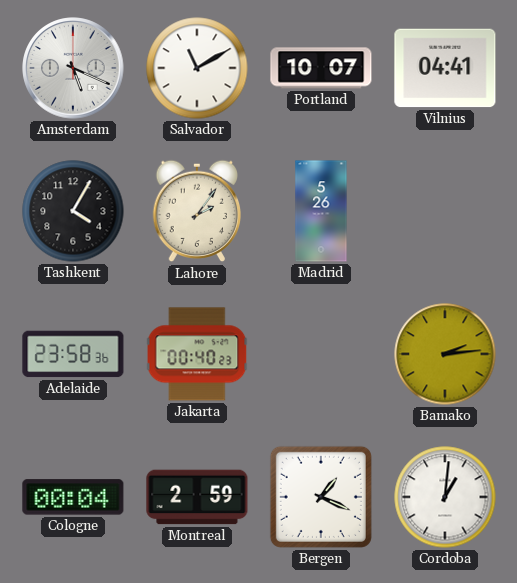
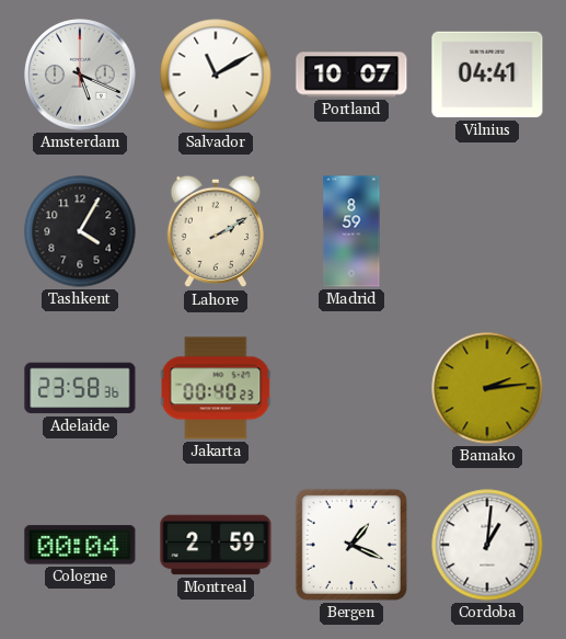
Lahore: 2:06 -> 2:10 (215, 231)
Madrid: 5:26 -> 8:59 (351, 231)
